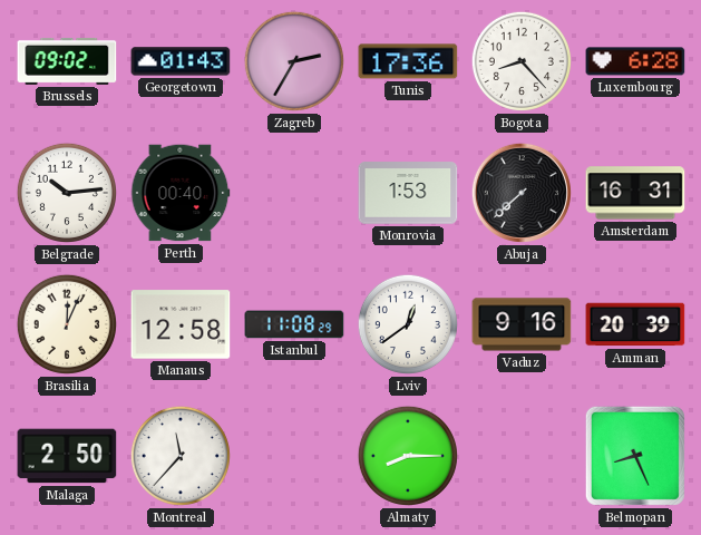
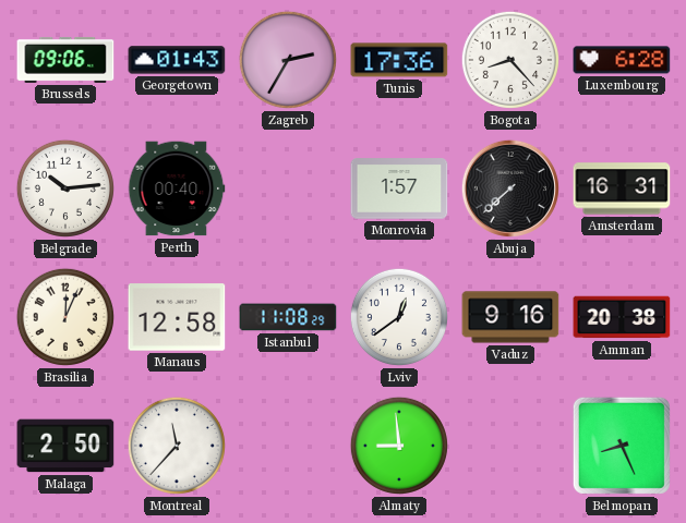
Brussels: 09:02 -> 09:06 (65, 60)
Monrovia: 1:53 -> 1:57 (399, 188)
Amman: 20:39 -> 20:38 (622, 317)
Almaty: 8:15 -> 8:59 (399, 446)
